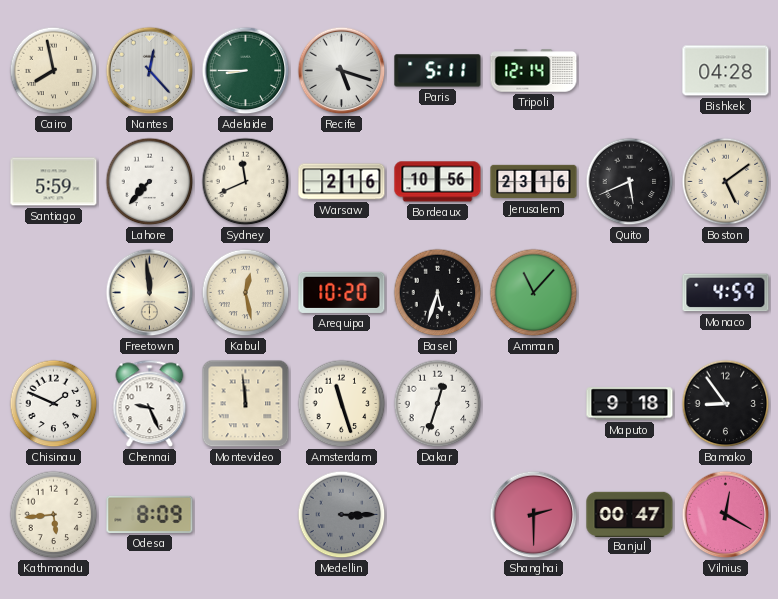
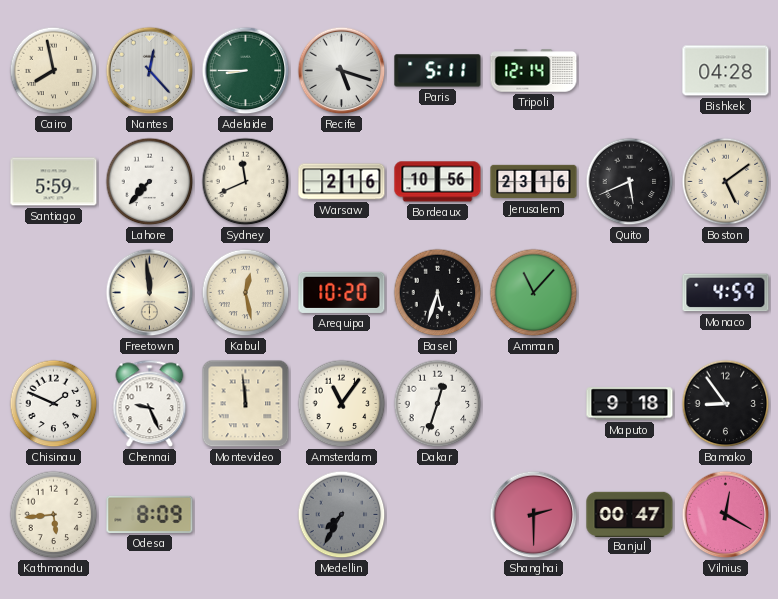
Amsterdam: 11:27 -> 11:06 (342, 404)
Medellin: 3:15 -> 7:35 (342, 515)
